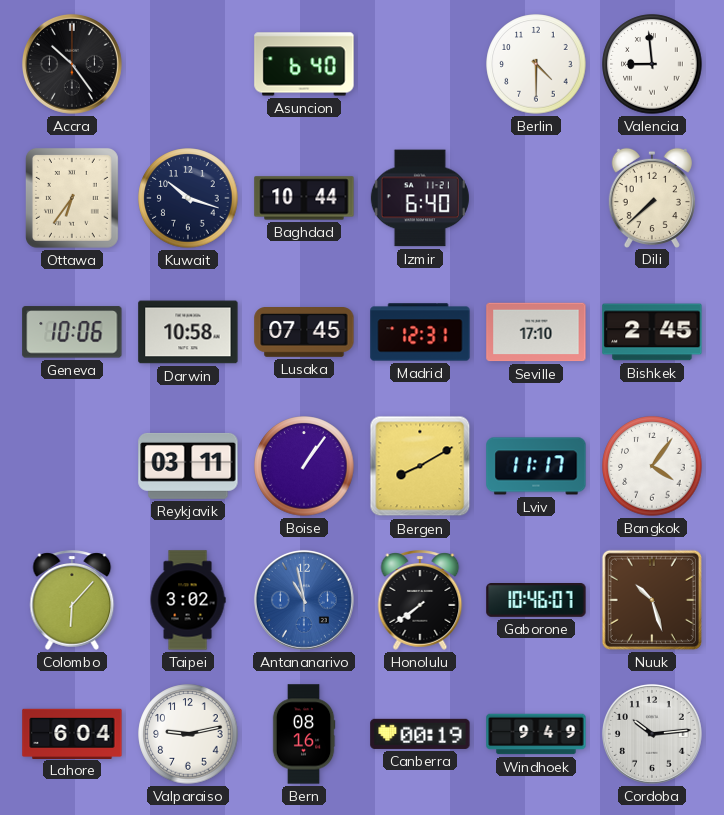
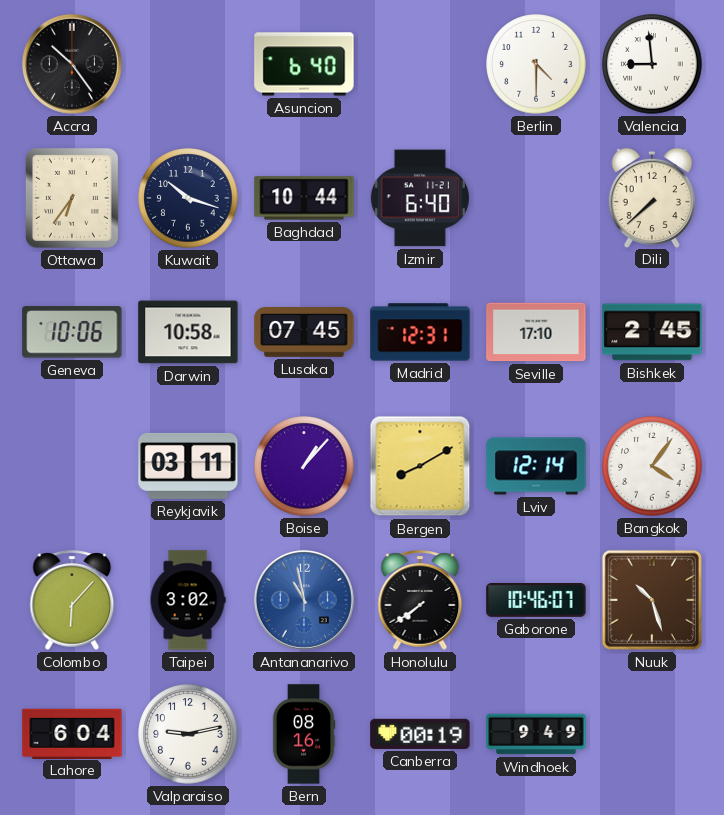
Boise: 1:06 -> 1:07 (304, 466)
Lviv: 11:17 -> 12:14 (536, 466)
Cordoba: 10:14 -> none (652, 734)
